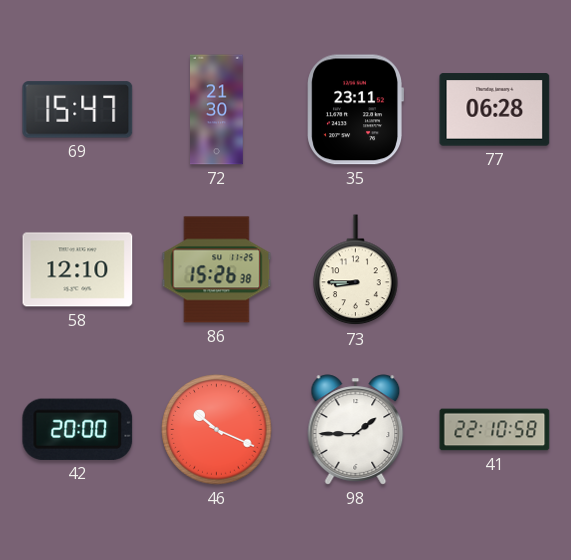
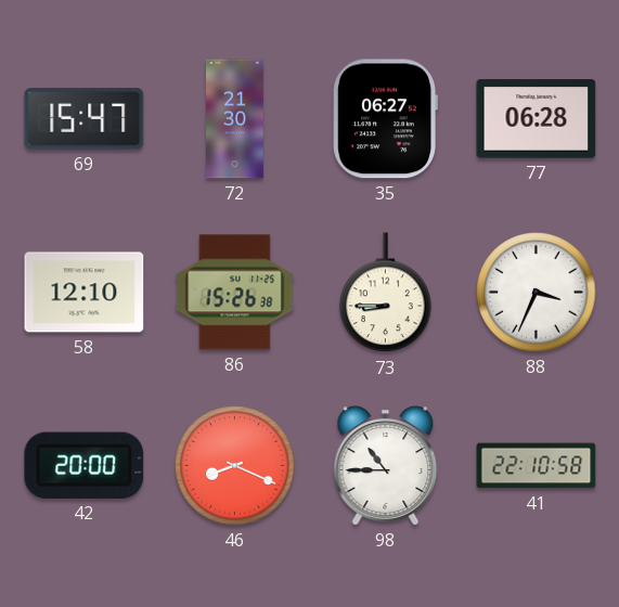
35: 23:11 -> 06:27 (385, 119)
88: none -> 3:34 (537, 293)
46: 10:19 -> 8:19 (235, 466)
98: 1:45 -> 10:45 (386, 466)
